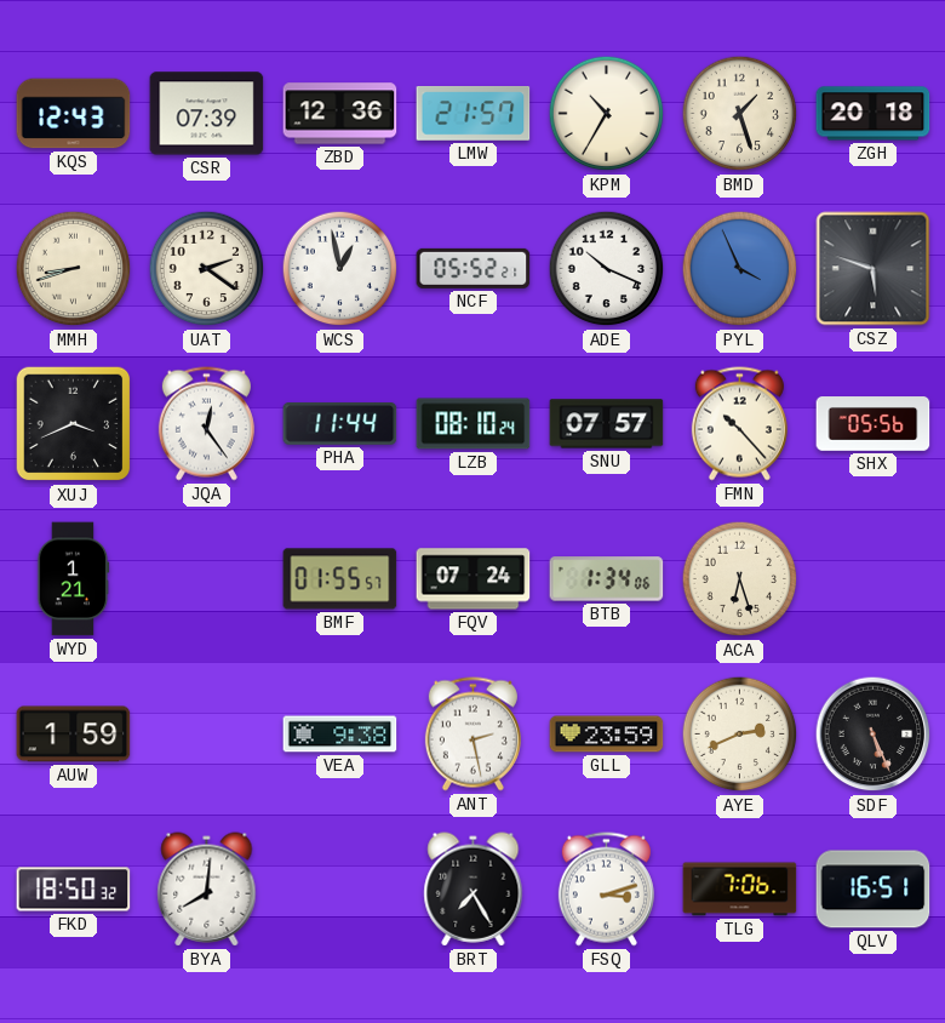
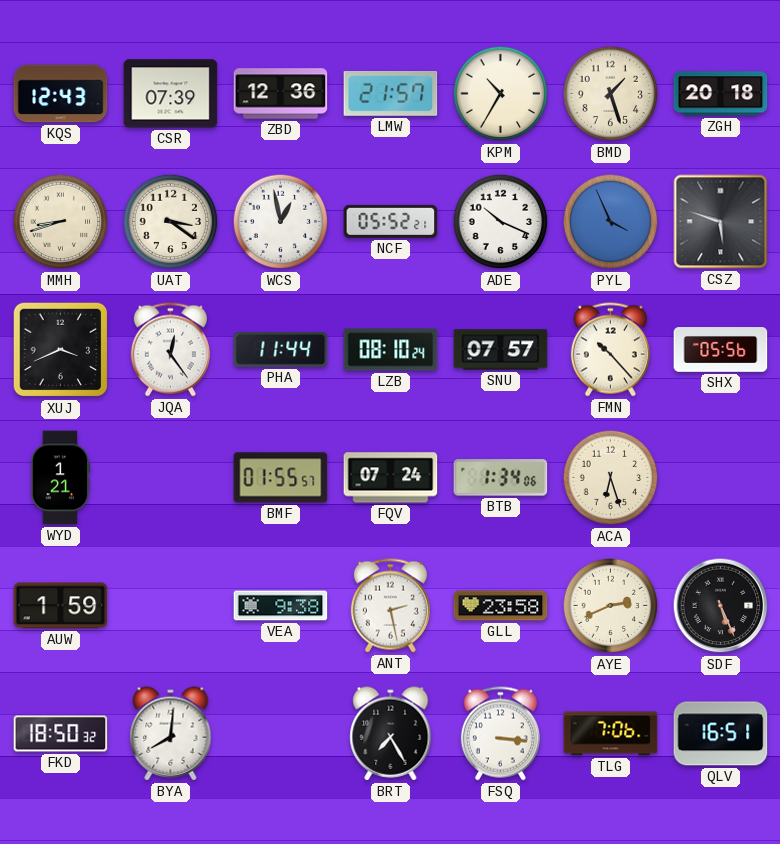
UAT: 2:21 -> 3:21 (171, 222)
GLL: 23:59 -> 23:58 (501, 606)
FSQ: 3:12 -> 3:16 (500, 734)
